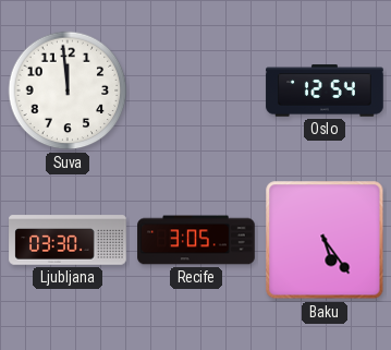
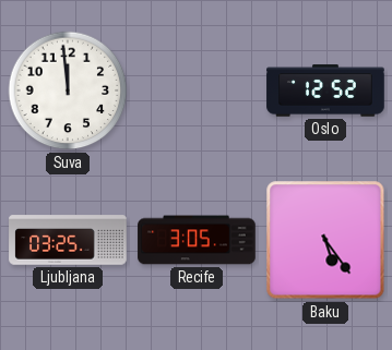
Oslo: 12:54 -> 12:52 (325, 90)
Ljubljana: 03:30 -> 03:25 (68, 240)
